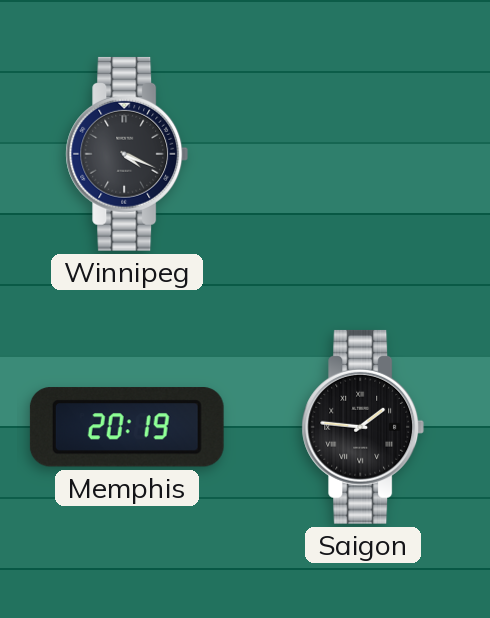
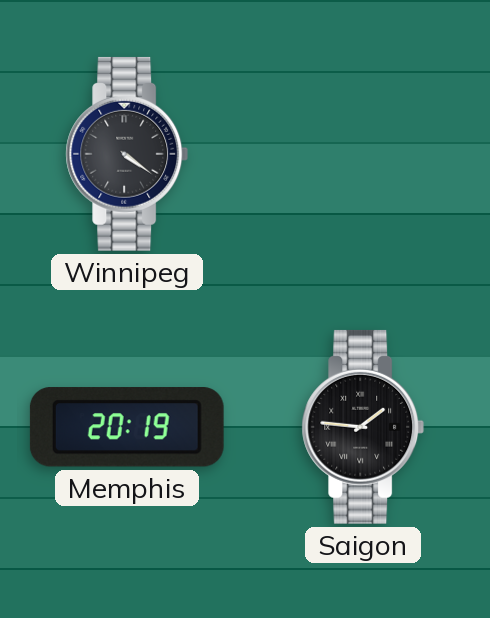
Winnipeg: 4:19 -> 4:21 (127, 154)
